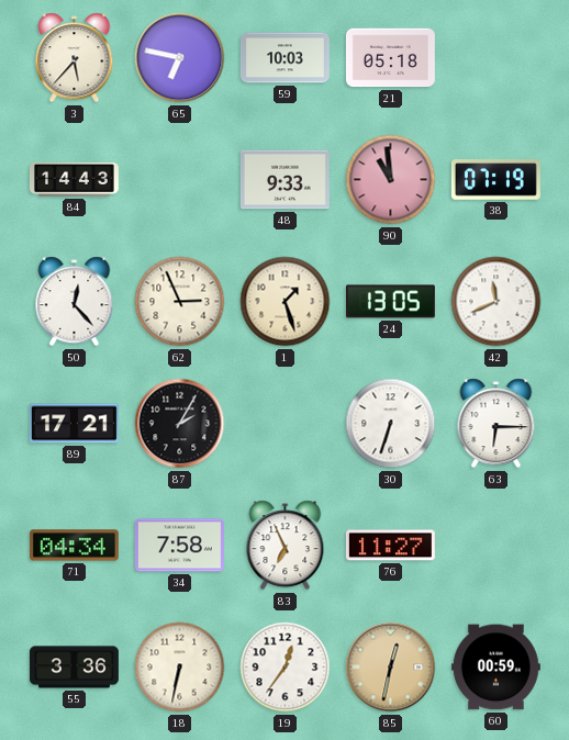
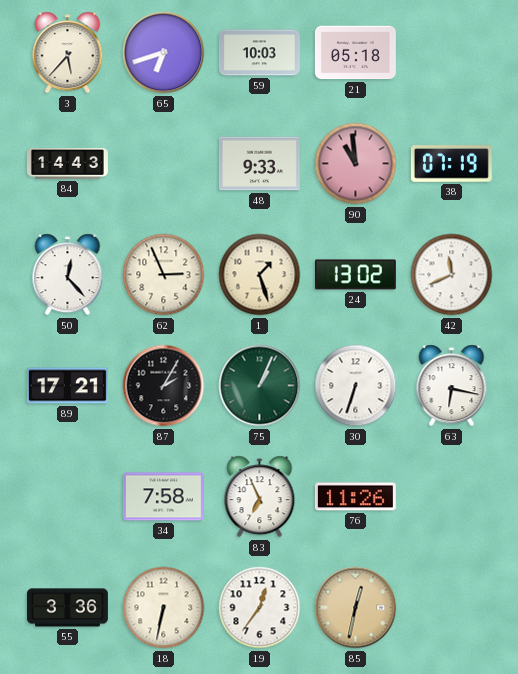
65: 6:47 -> 6:42 (164, 53)
24: 13:05 -> 13:02 (355, 275)
75: none -> 1:04 (260, 386)
63: 6:15 -> 6:17 (452, 386)
71: 04:34 -> none (74, 546)
76: 11:27 -> 11:26 (355, 497)
60: 00:59 -> none (495, 668)
